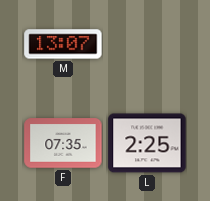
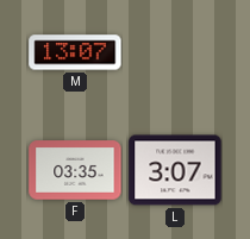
F: 07:35 -> 03:35 (75, 170)
L: 2:25 -> 3:07 (175, 170)
